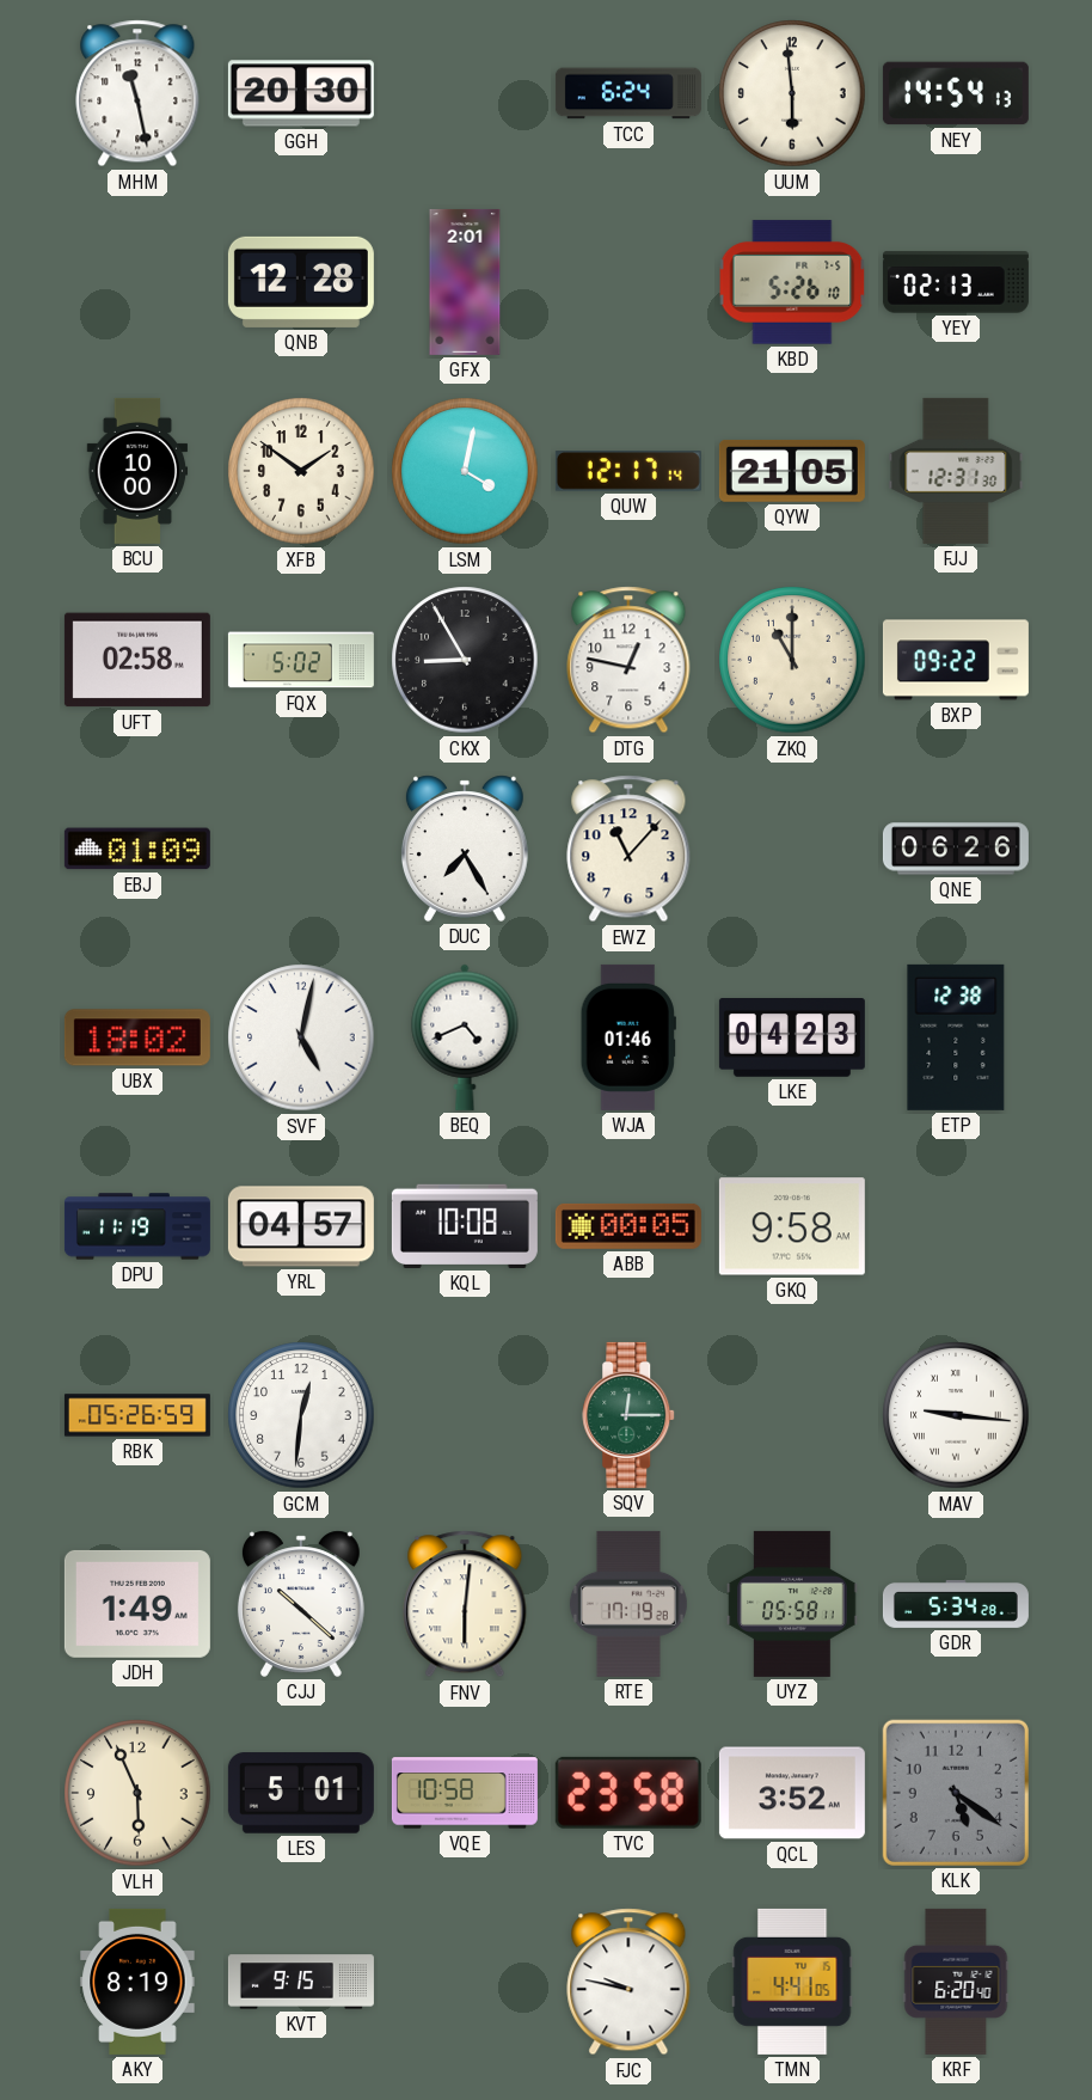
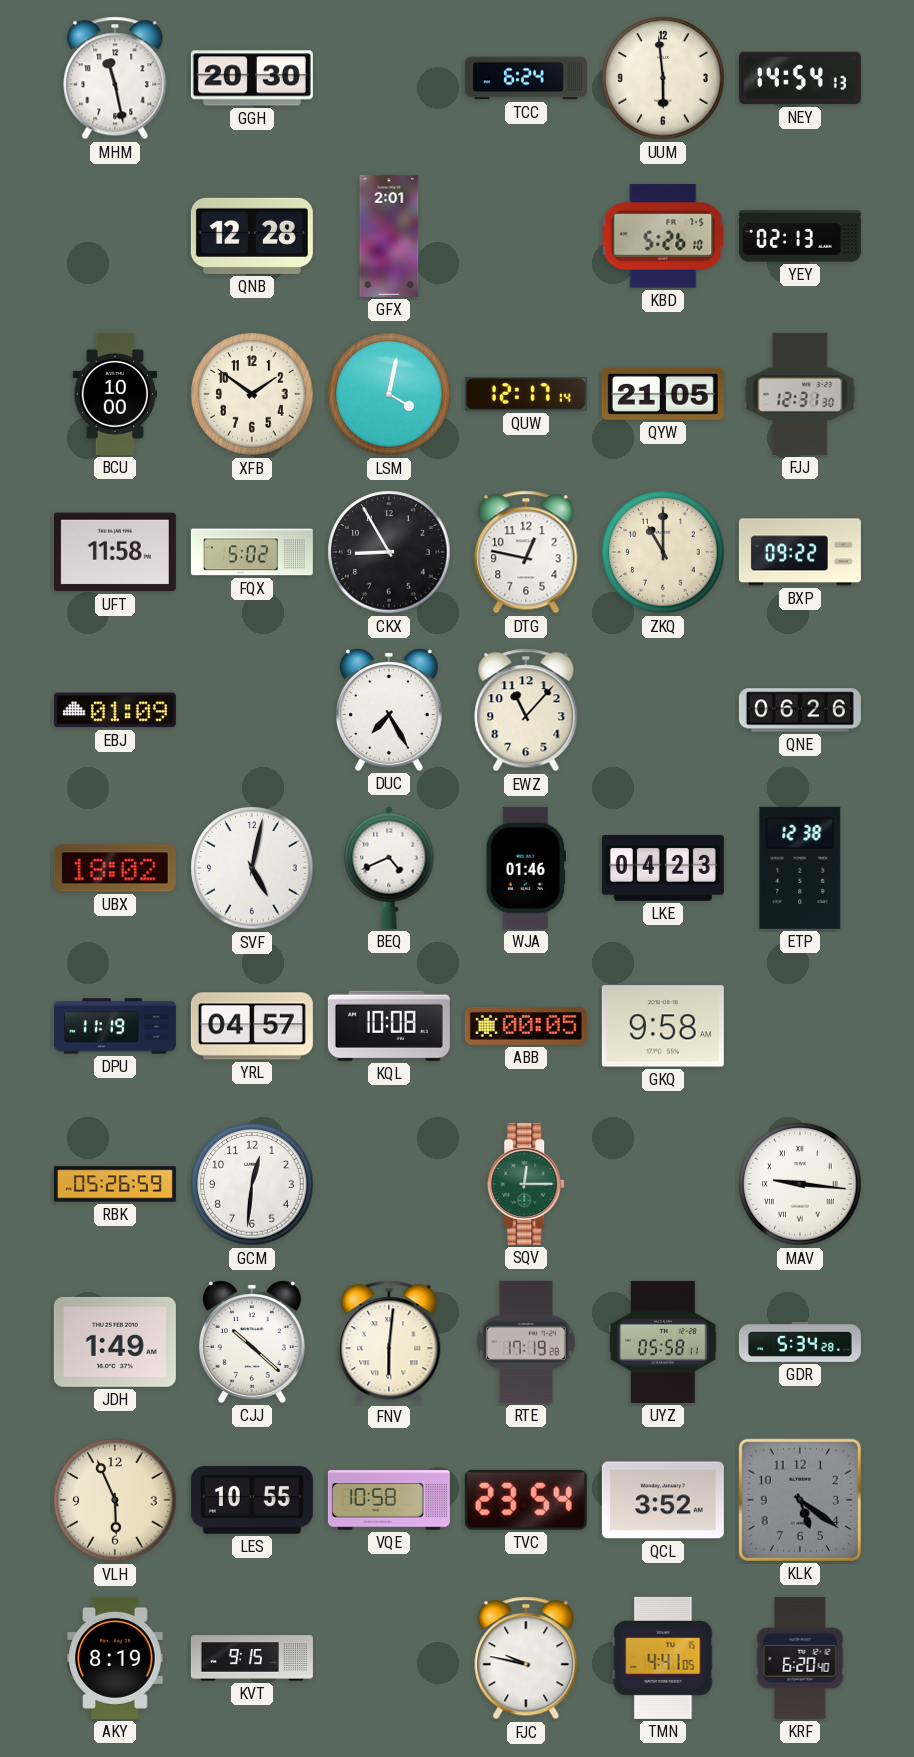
UFT: 02:58 -> 11:58 (115, 552)
LES: 5:01 -> 10:55 (252, 1500)
TVC: 23:58 -> 23:54 (526, 1500)
